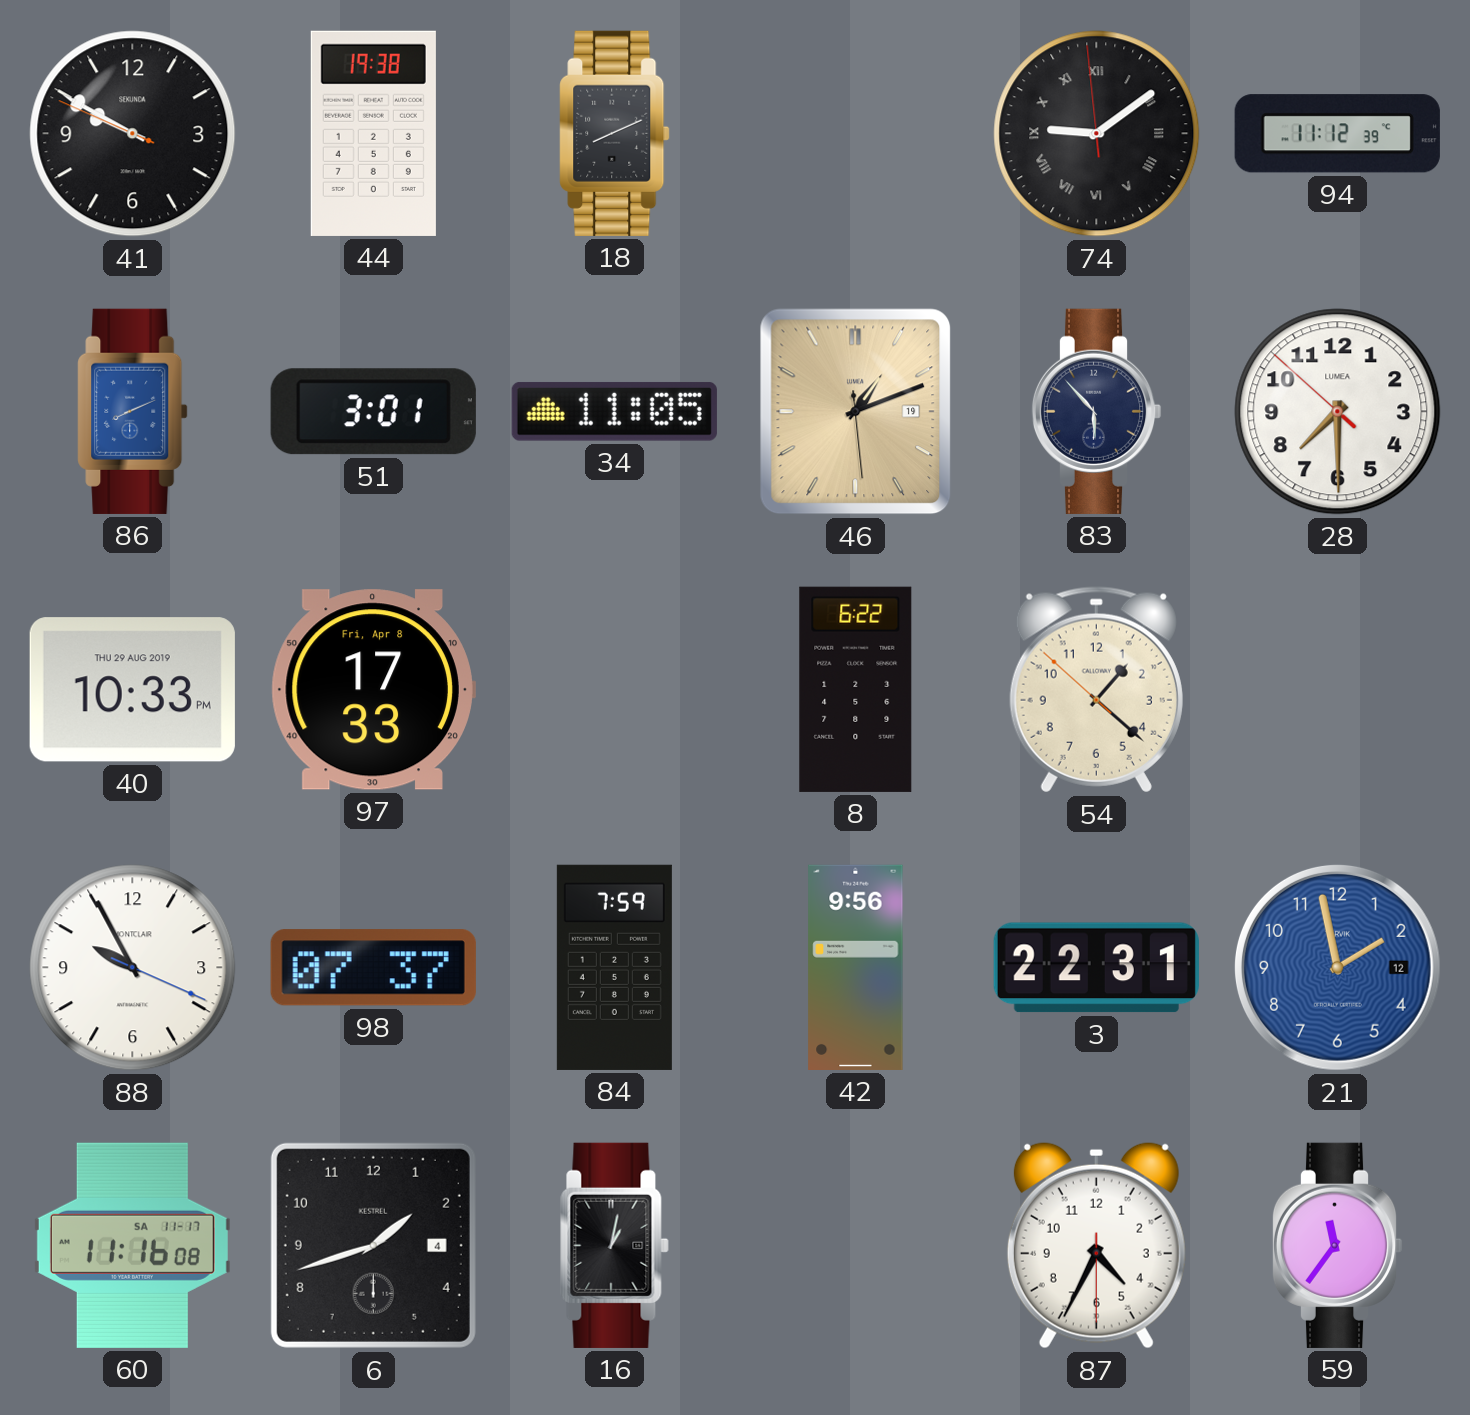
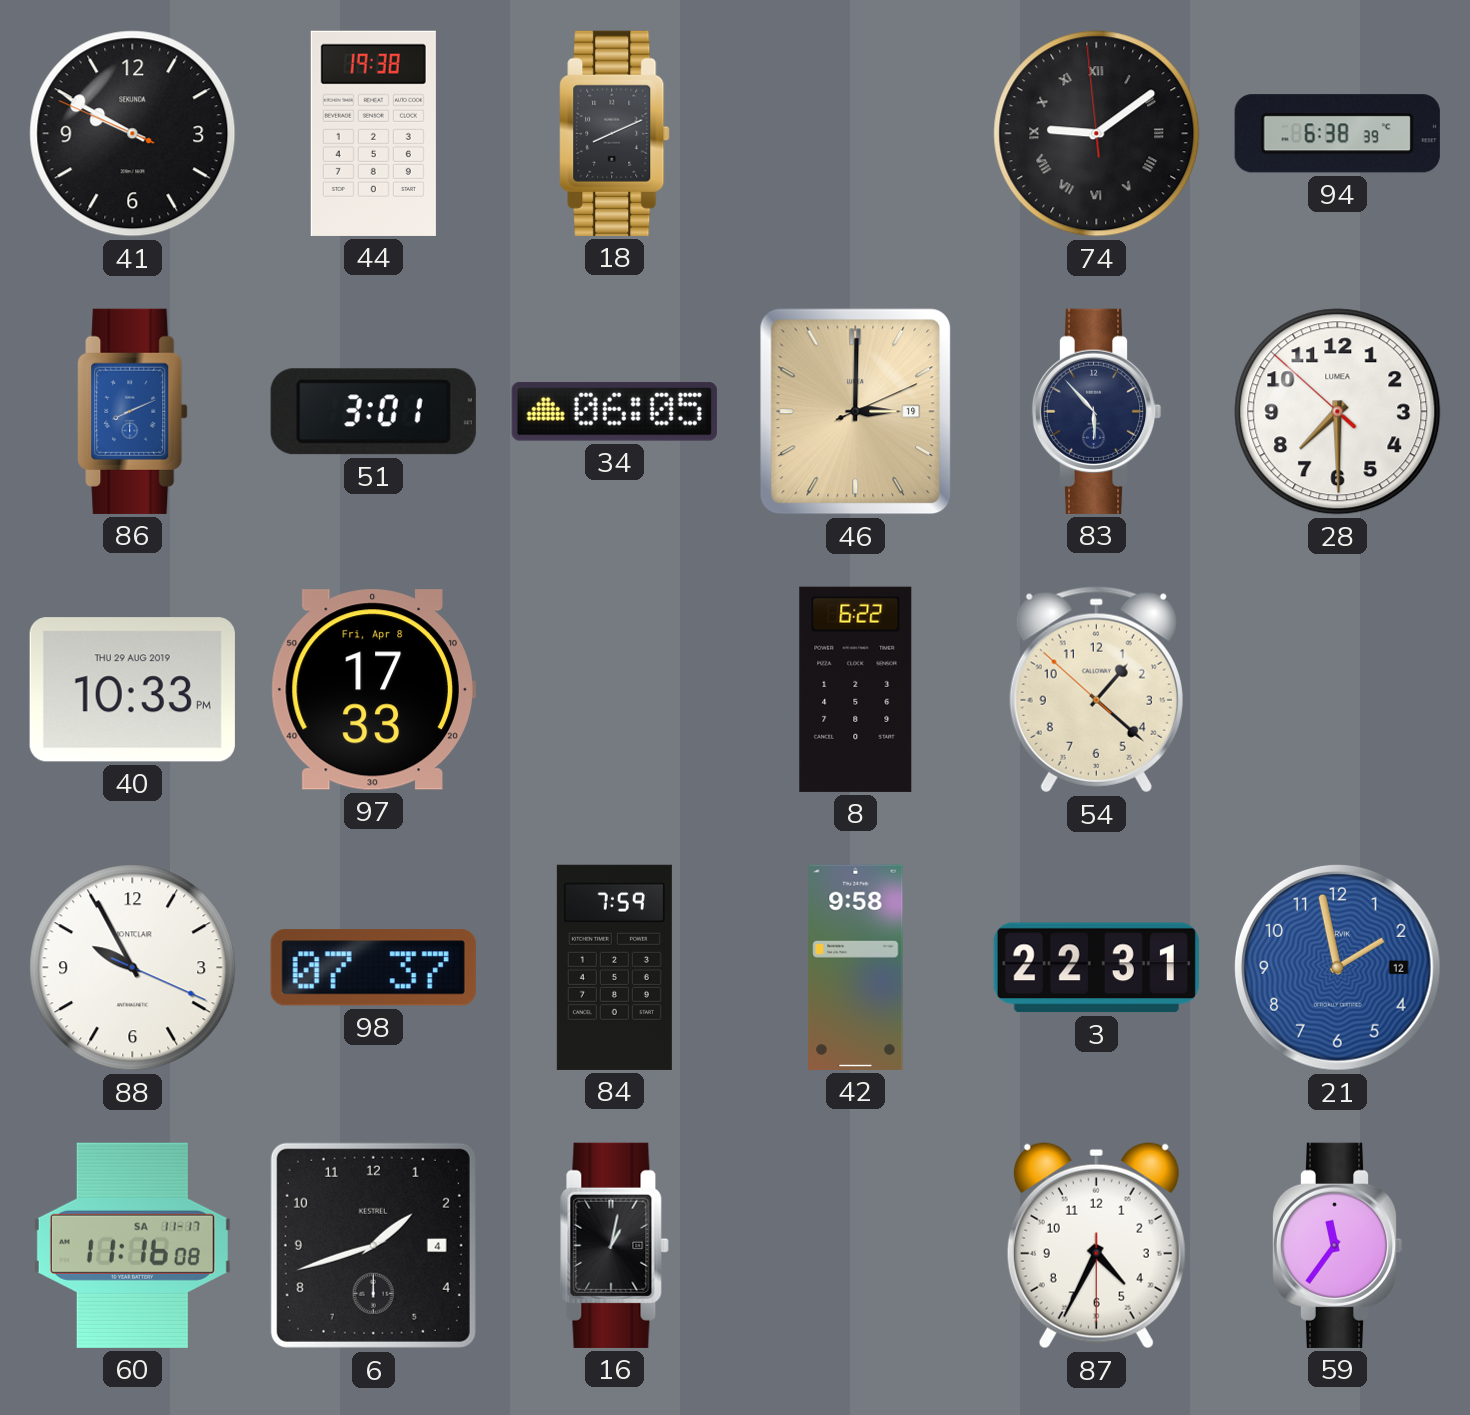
94: 11:12 -> 6:38 (1337, 134)
34: 11:05 -> 06:05 (614, 411)
46: 1:11 -> 3:00 (856, 412)
42: 9:56 -> 9:58 (856, 967)
